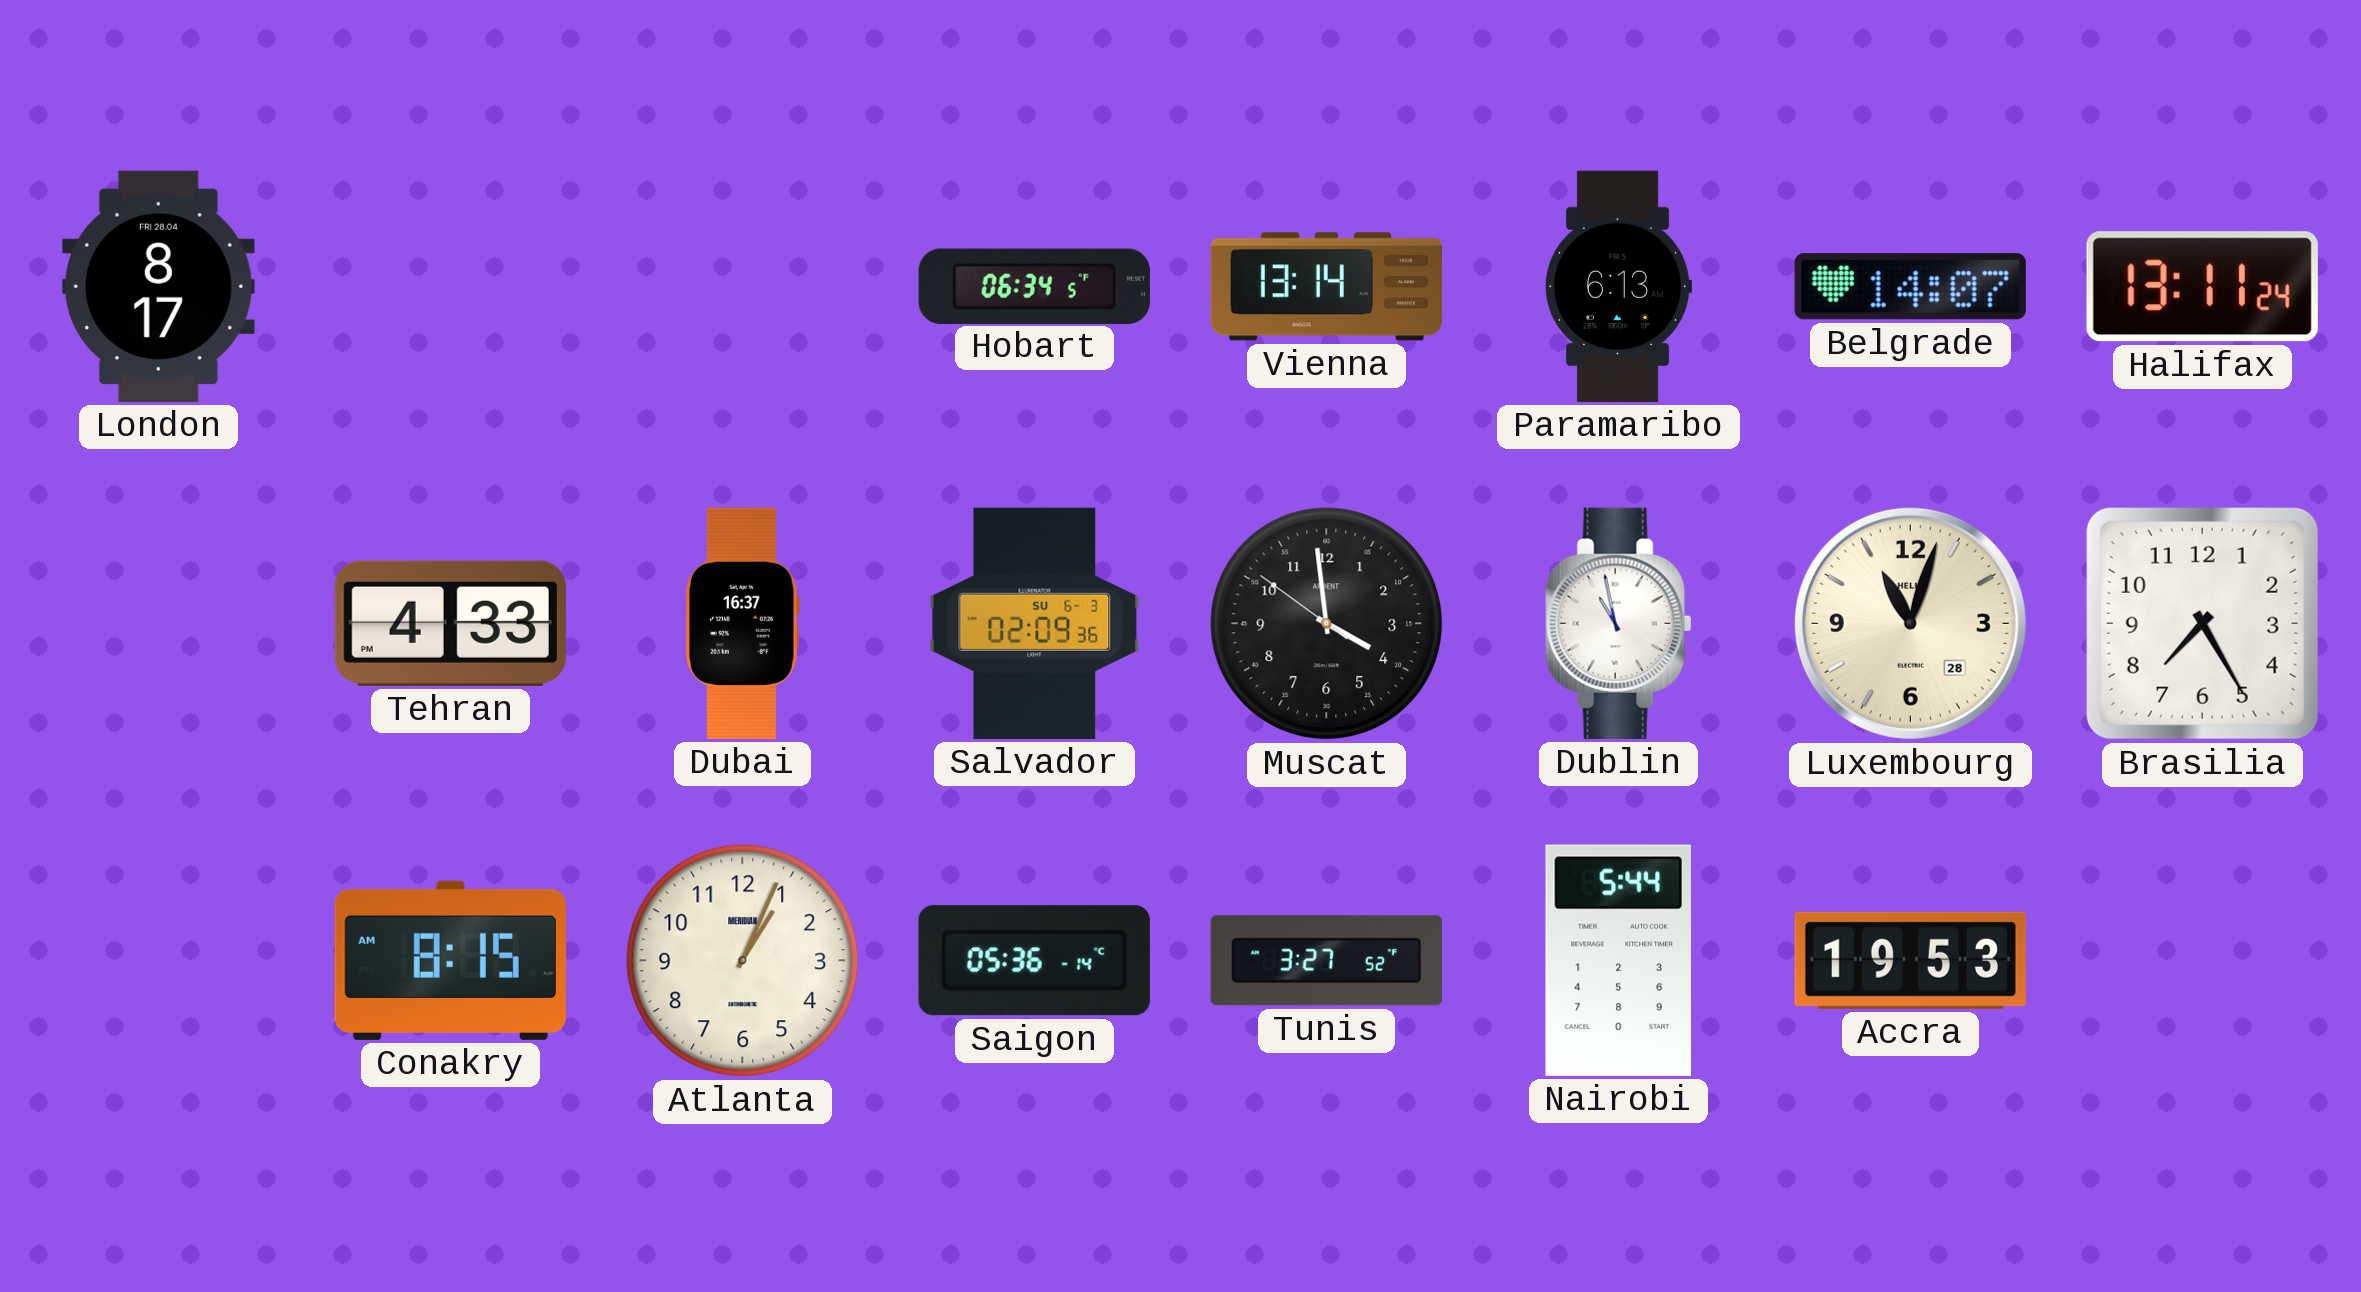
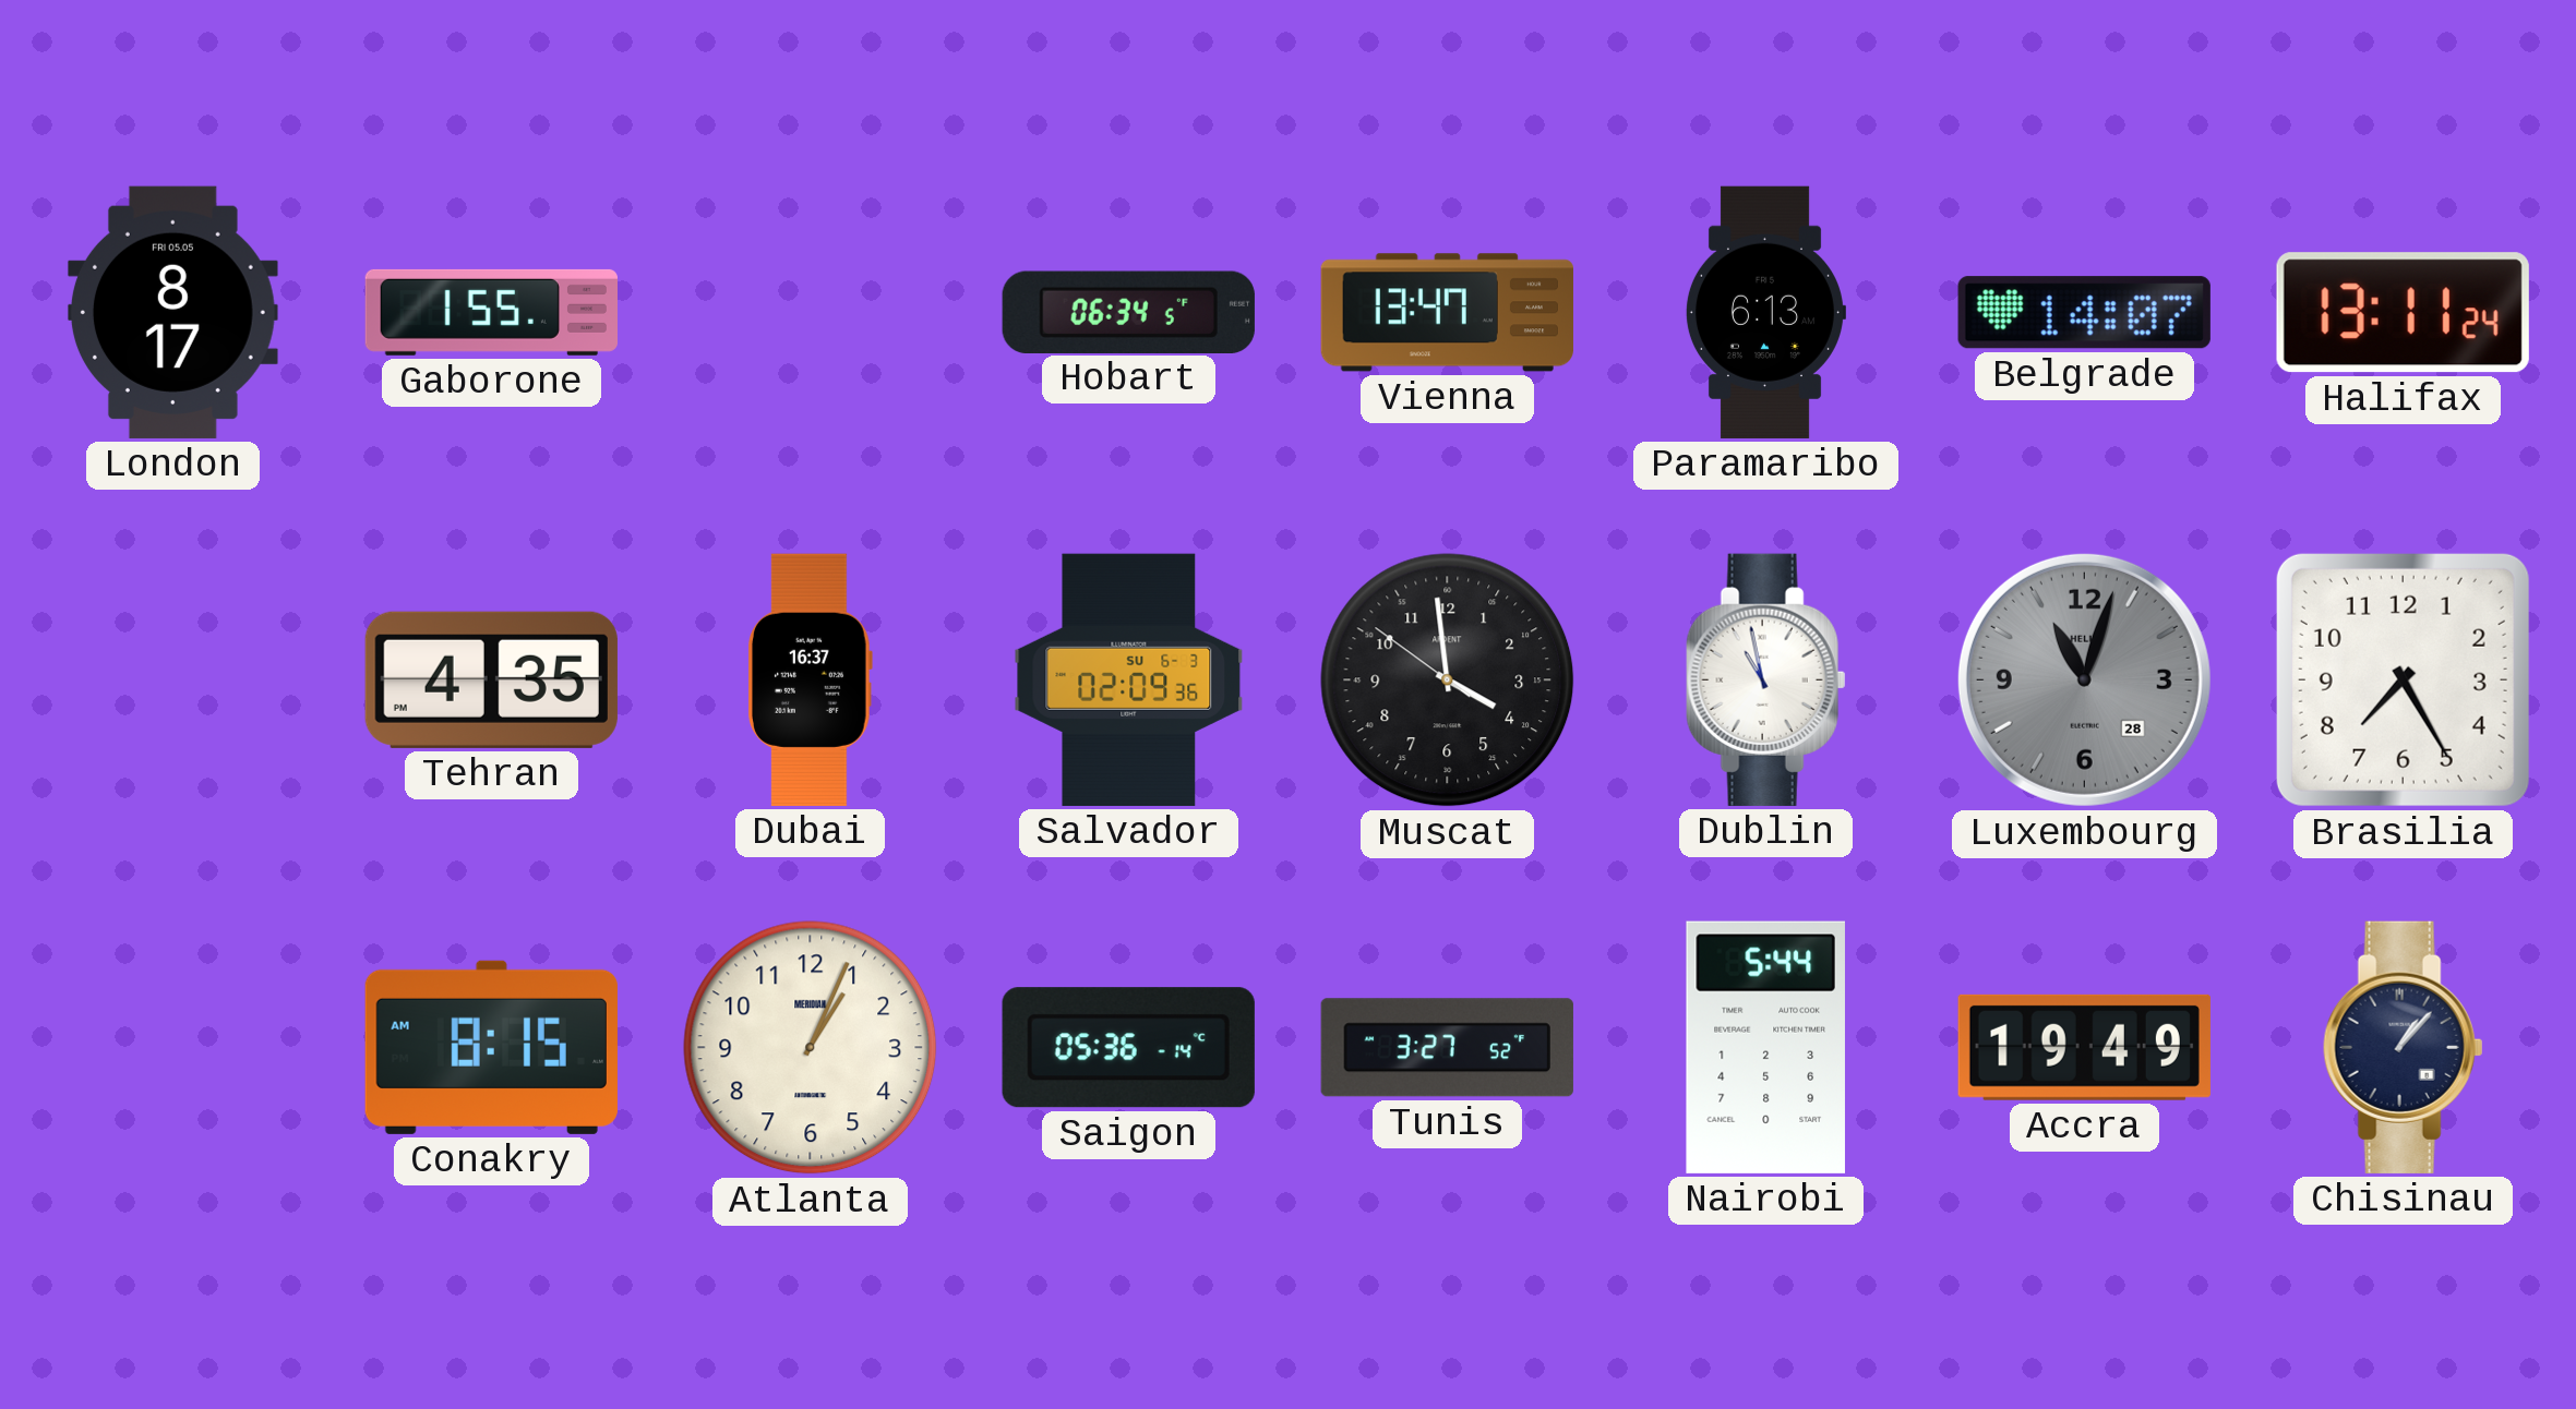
London date: FRI 28.04 -> FRI 05.05 (172, 312)
Gaborone: none -> 1:55 (491, 312)
Vienna: 13:14 -> 13:47 (1447, 313)
Tehran: 4:33 -> 4:35 (491, 679)
Luxembourg dial: cream -> grey (2084, 679)
Accra: 19:53 -> 19:49 (2084, 1047)
Chisinau: none -> 1:07 (2404, 1047)
